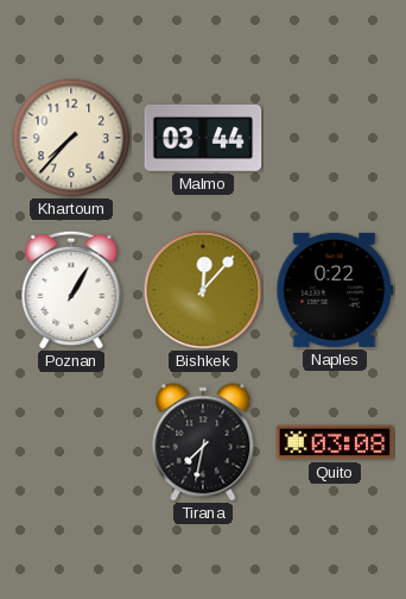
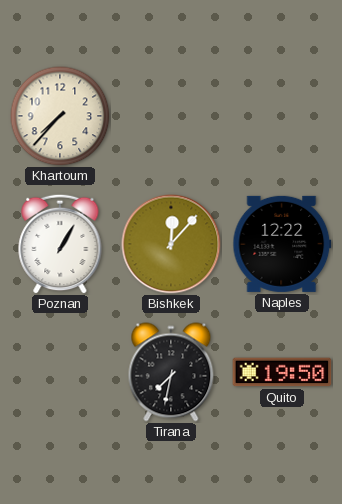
Malmo: 03:44 -> none (203, 138)
Naples: 0:22 -> 12:22 (282, 244)
Quito: 03:08 -> 19:50 (282, 372)
